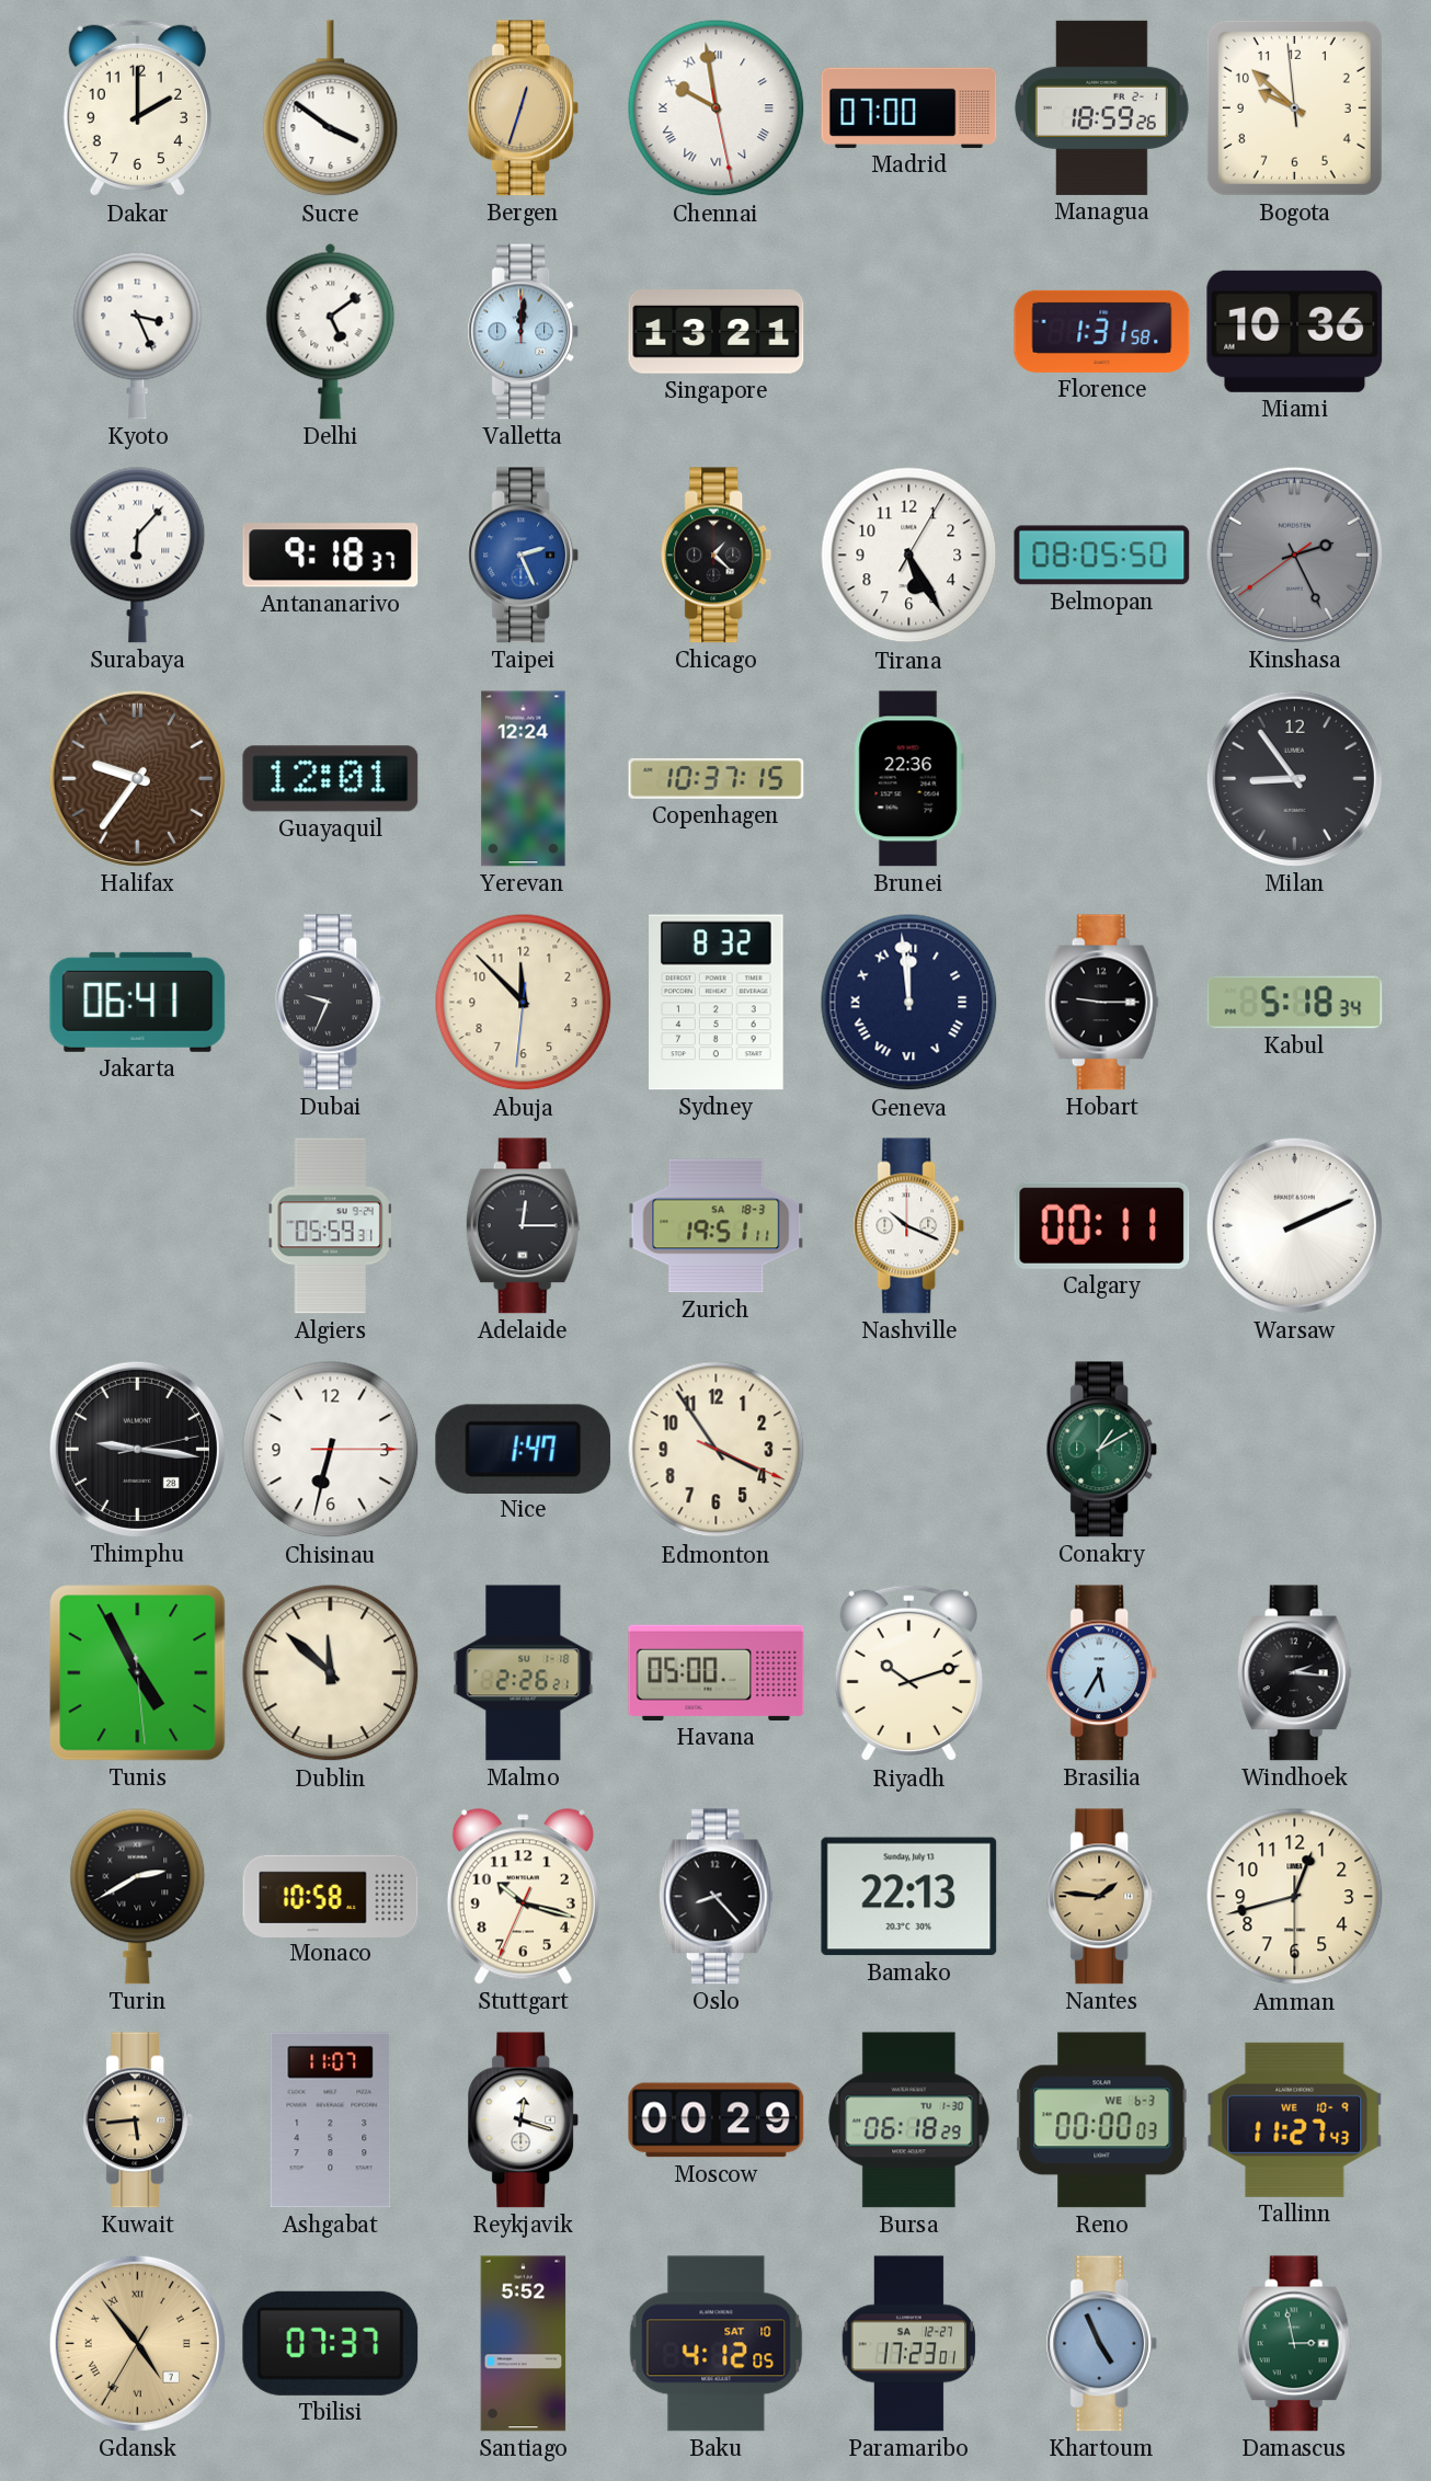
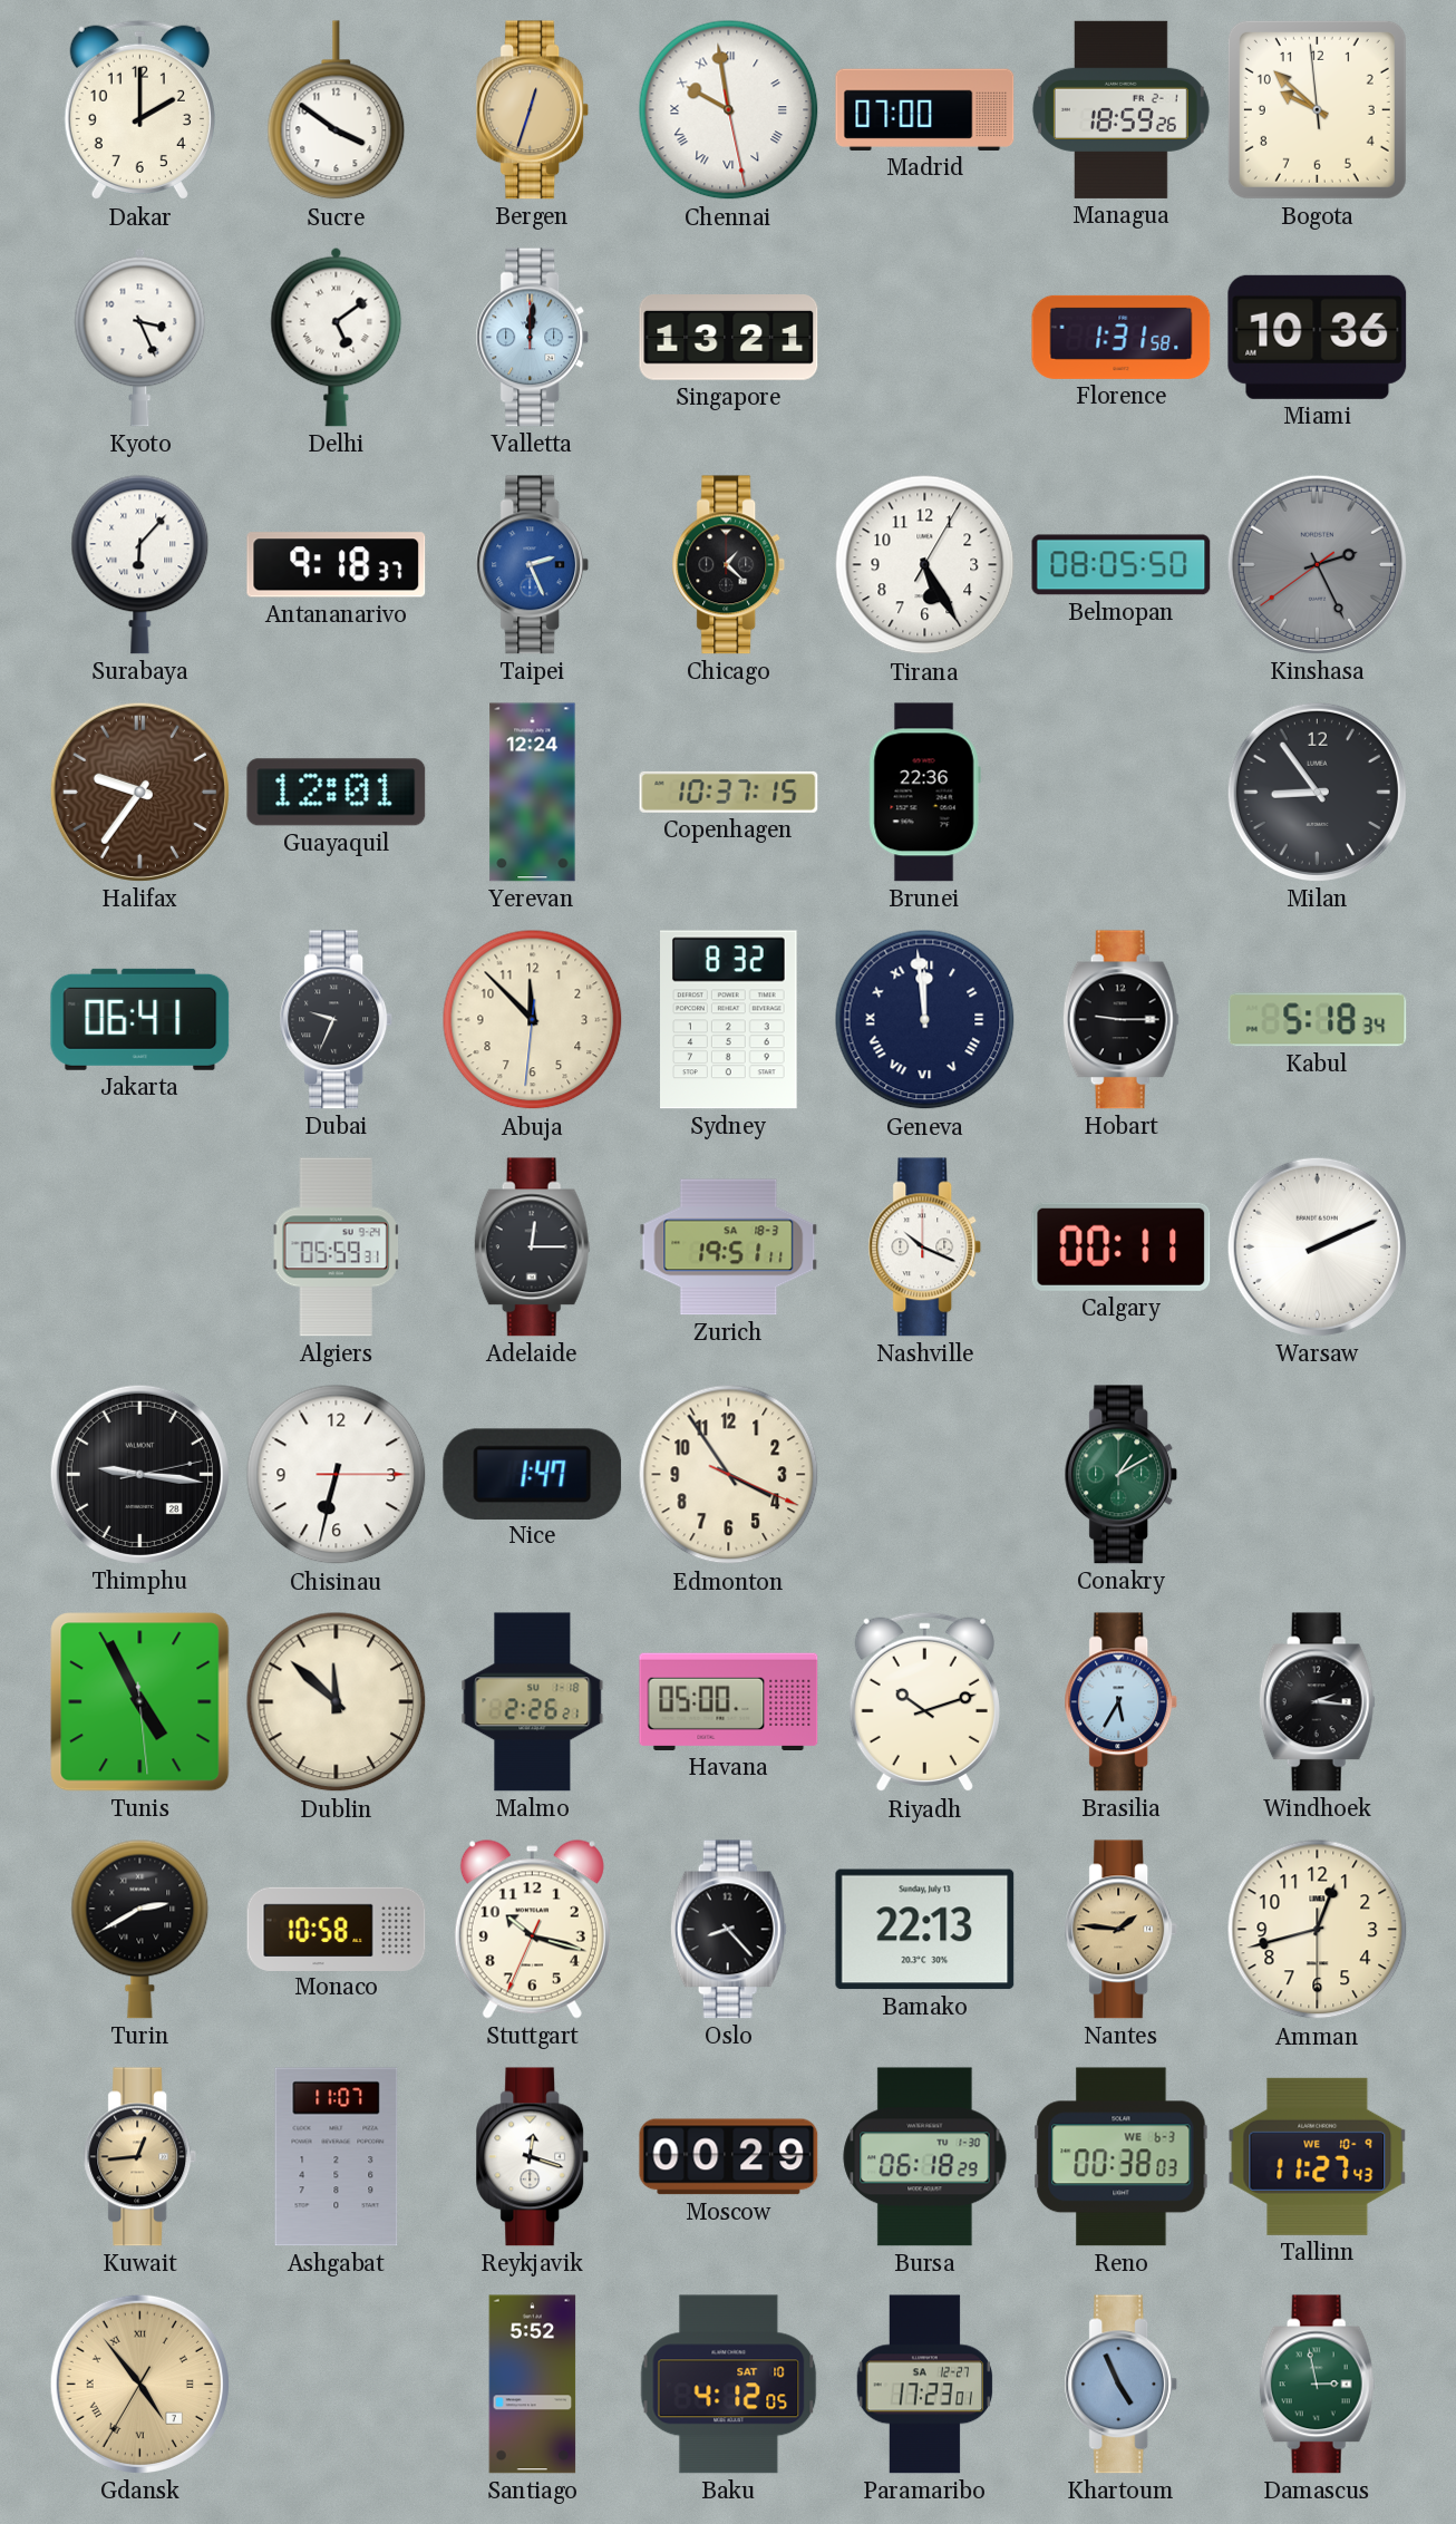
Kuwait: 5:44 -> 12:44 (140, 2157)
Reno: 00:00 -> 00:38 (1122, 2157)
Tbilisi: 07:37 -> none (331, 2343)
